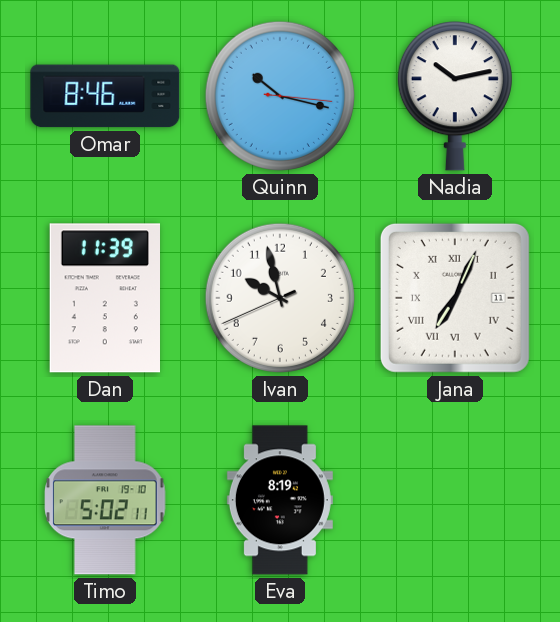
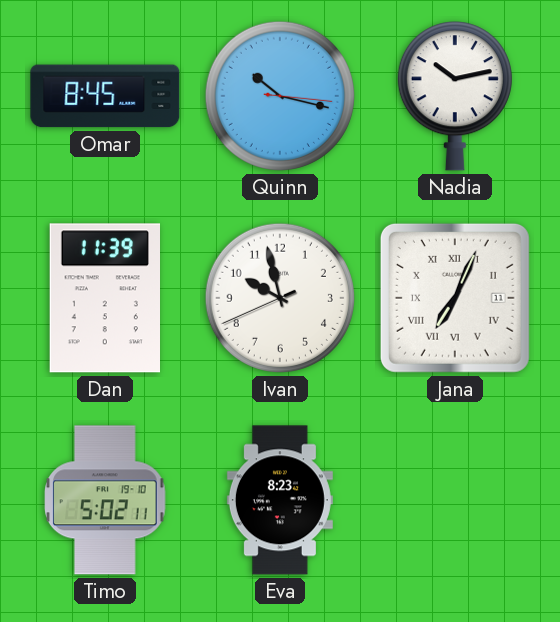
Omar: 8:46 -> 8:45 (105, 96)
Eva: 8:19 -> 8:23 (280, 500)
